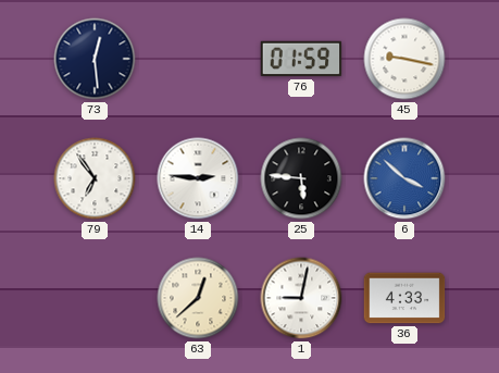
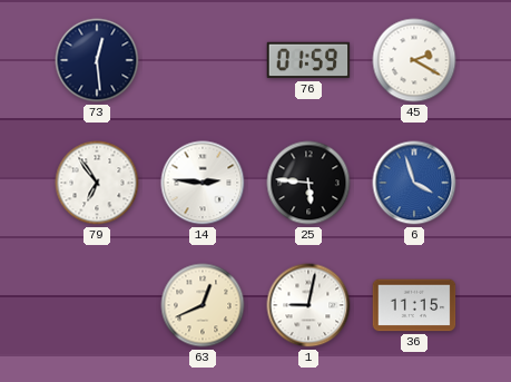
45: 9:17 -> 2:20 (414, 60)
6: 3:52 -> 3:57 (414, 183)
63: 12:38 -> 12:41 (203, 305)
36: 4:33 -> 11:15 (414, 305)
